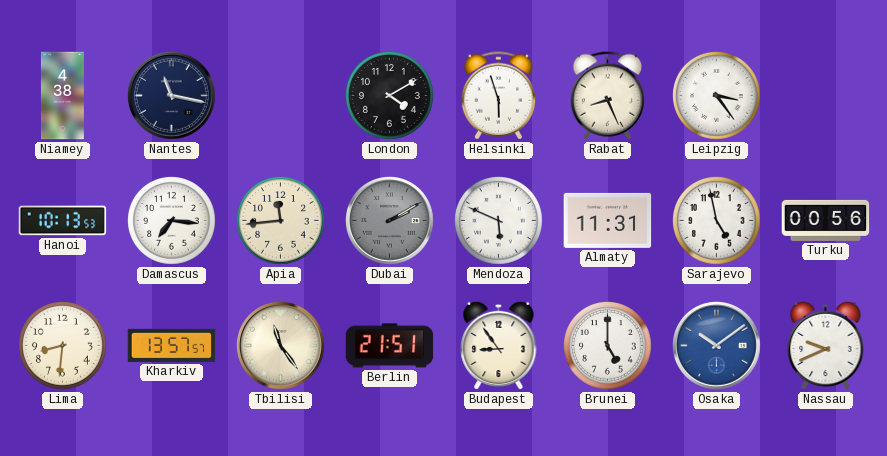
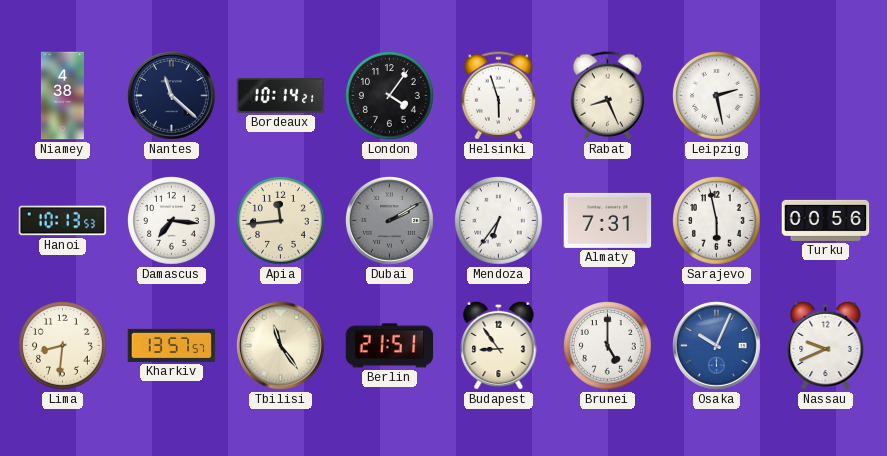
Nantes: 11:17 -> 11:22 (172, 96)
Bordeaux: none -> 10:14 (281, 95)
London: 4:10 -> 4:06 (390, 96)
Leipzig: 3:24 -> 2:28 (717, 96)
Mendoza: 5:49 -> 6:36 (499, 221)
Almaty: 11:31 -> 7:31 (608, 220)
Sarajevo: 4:58 -> 5:58 (717, 221)
Osaka: 10:09 -> 10:04 (717, 346)
